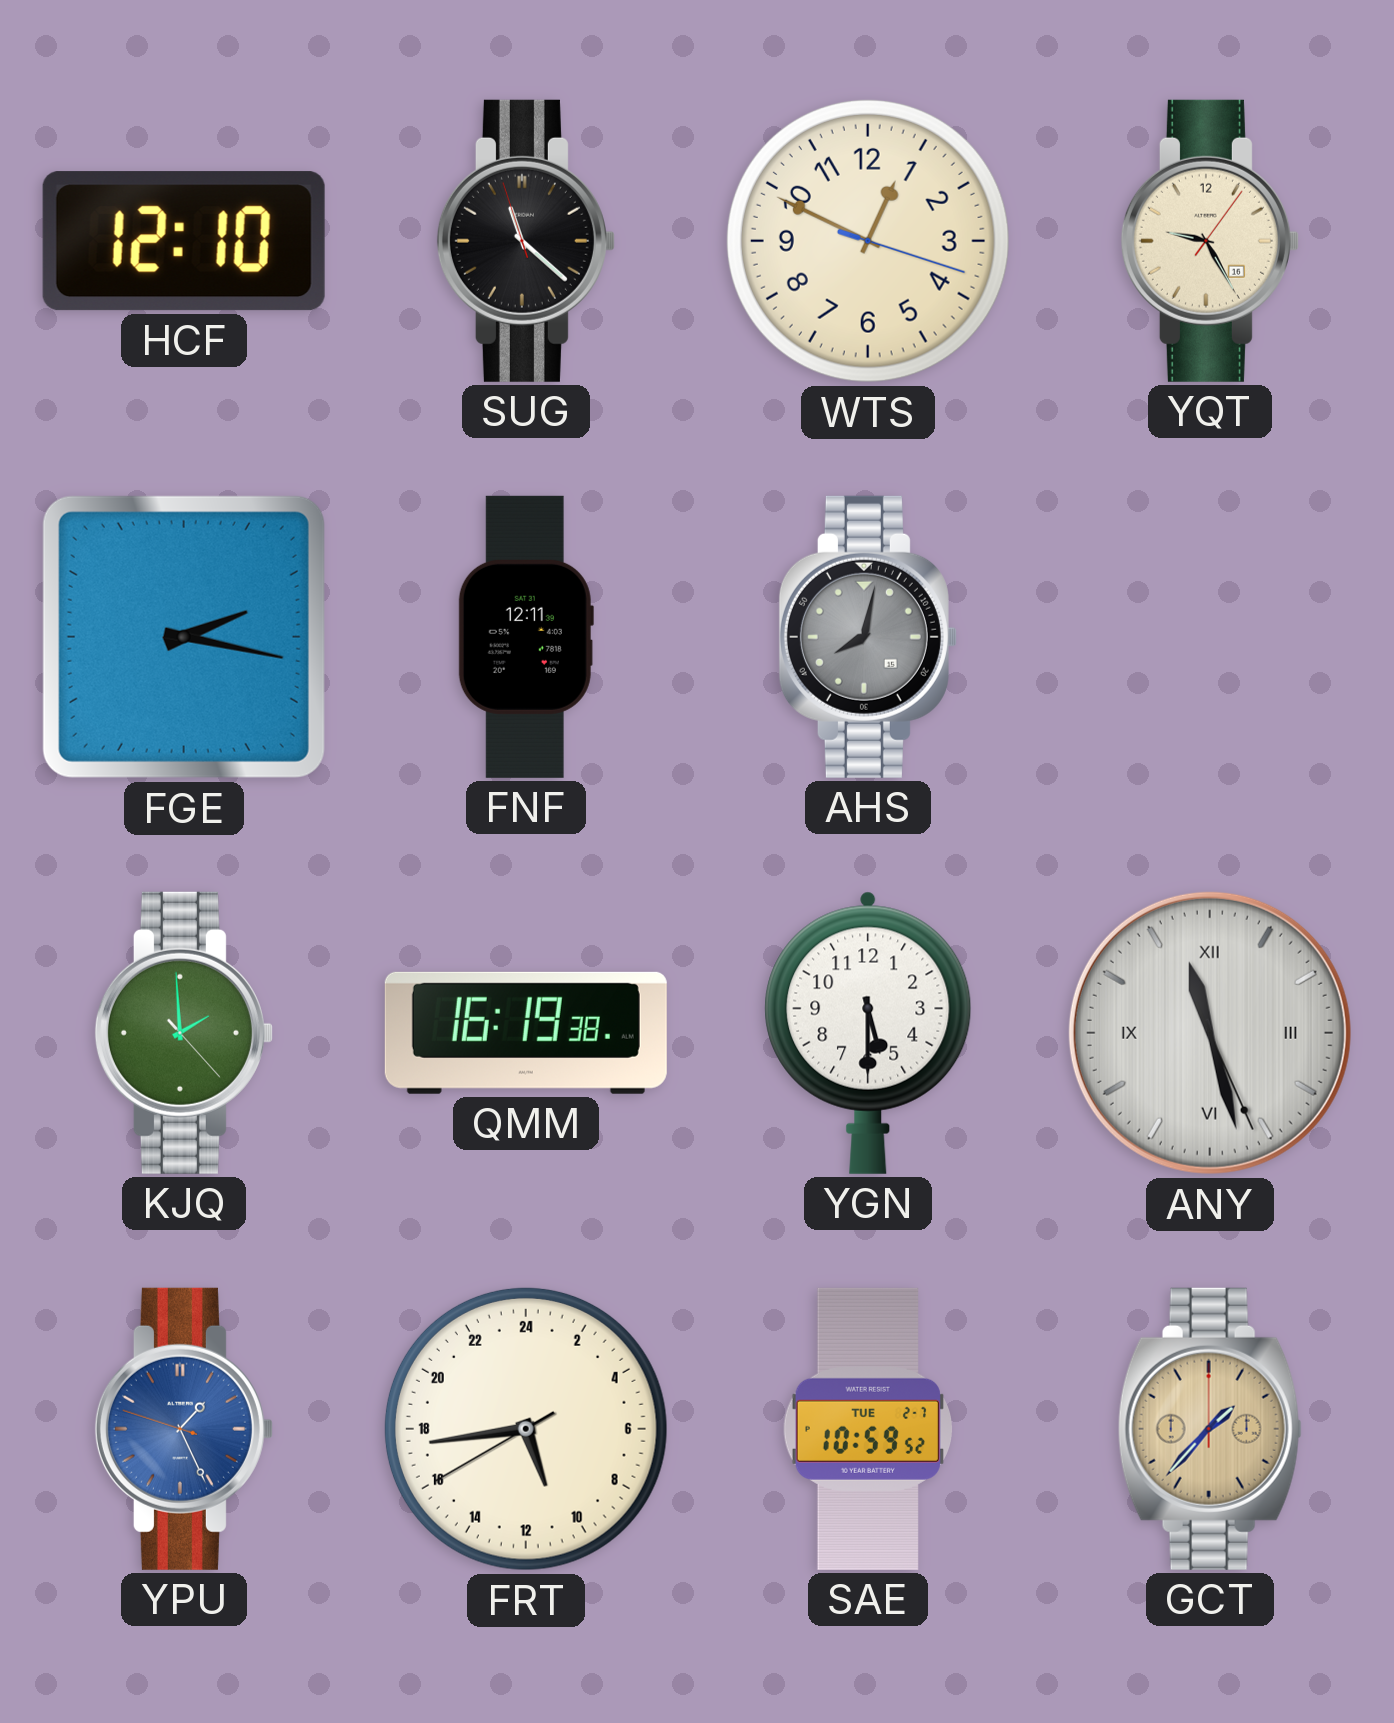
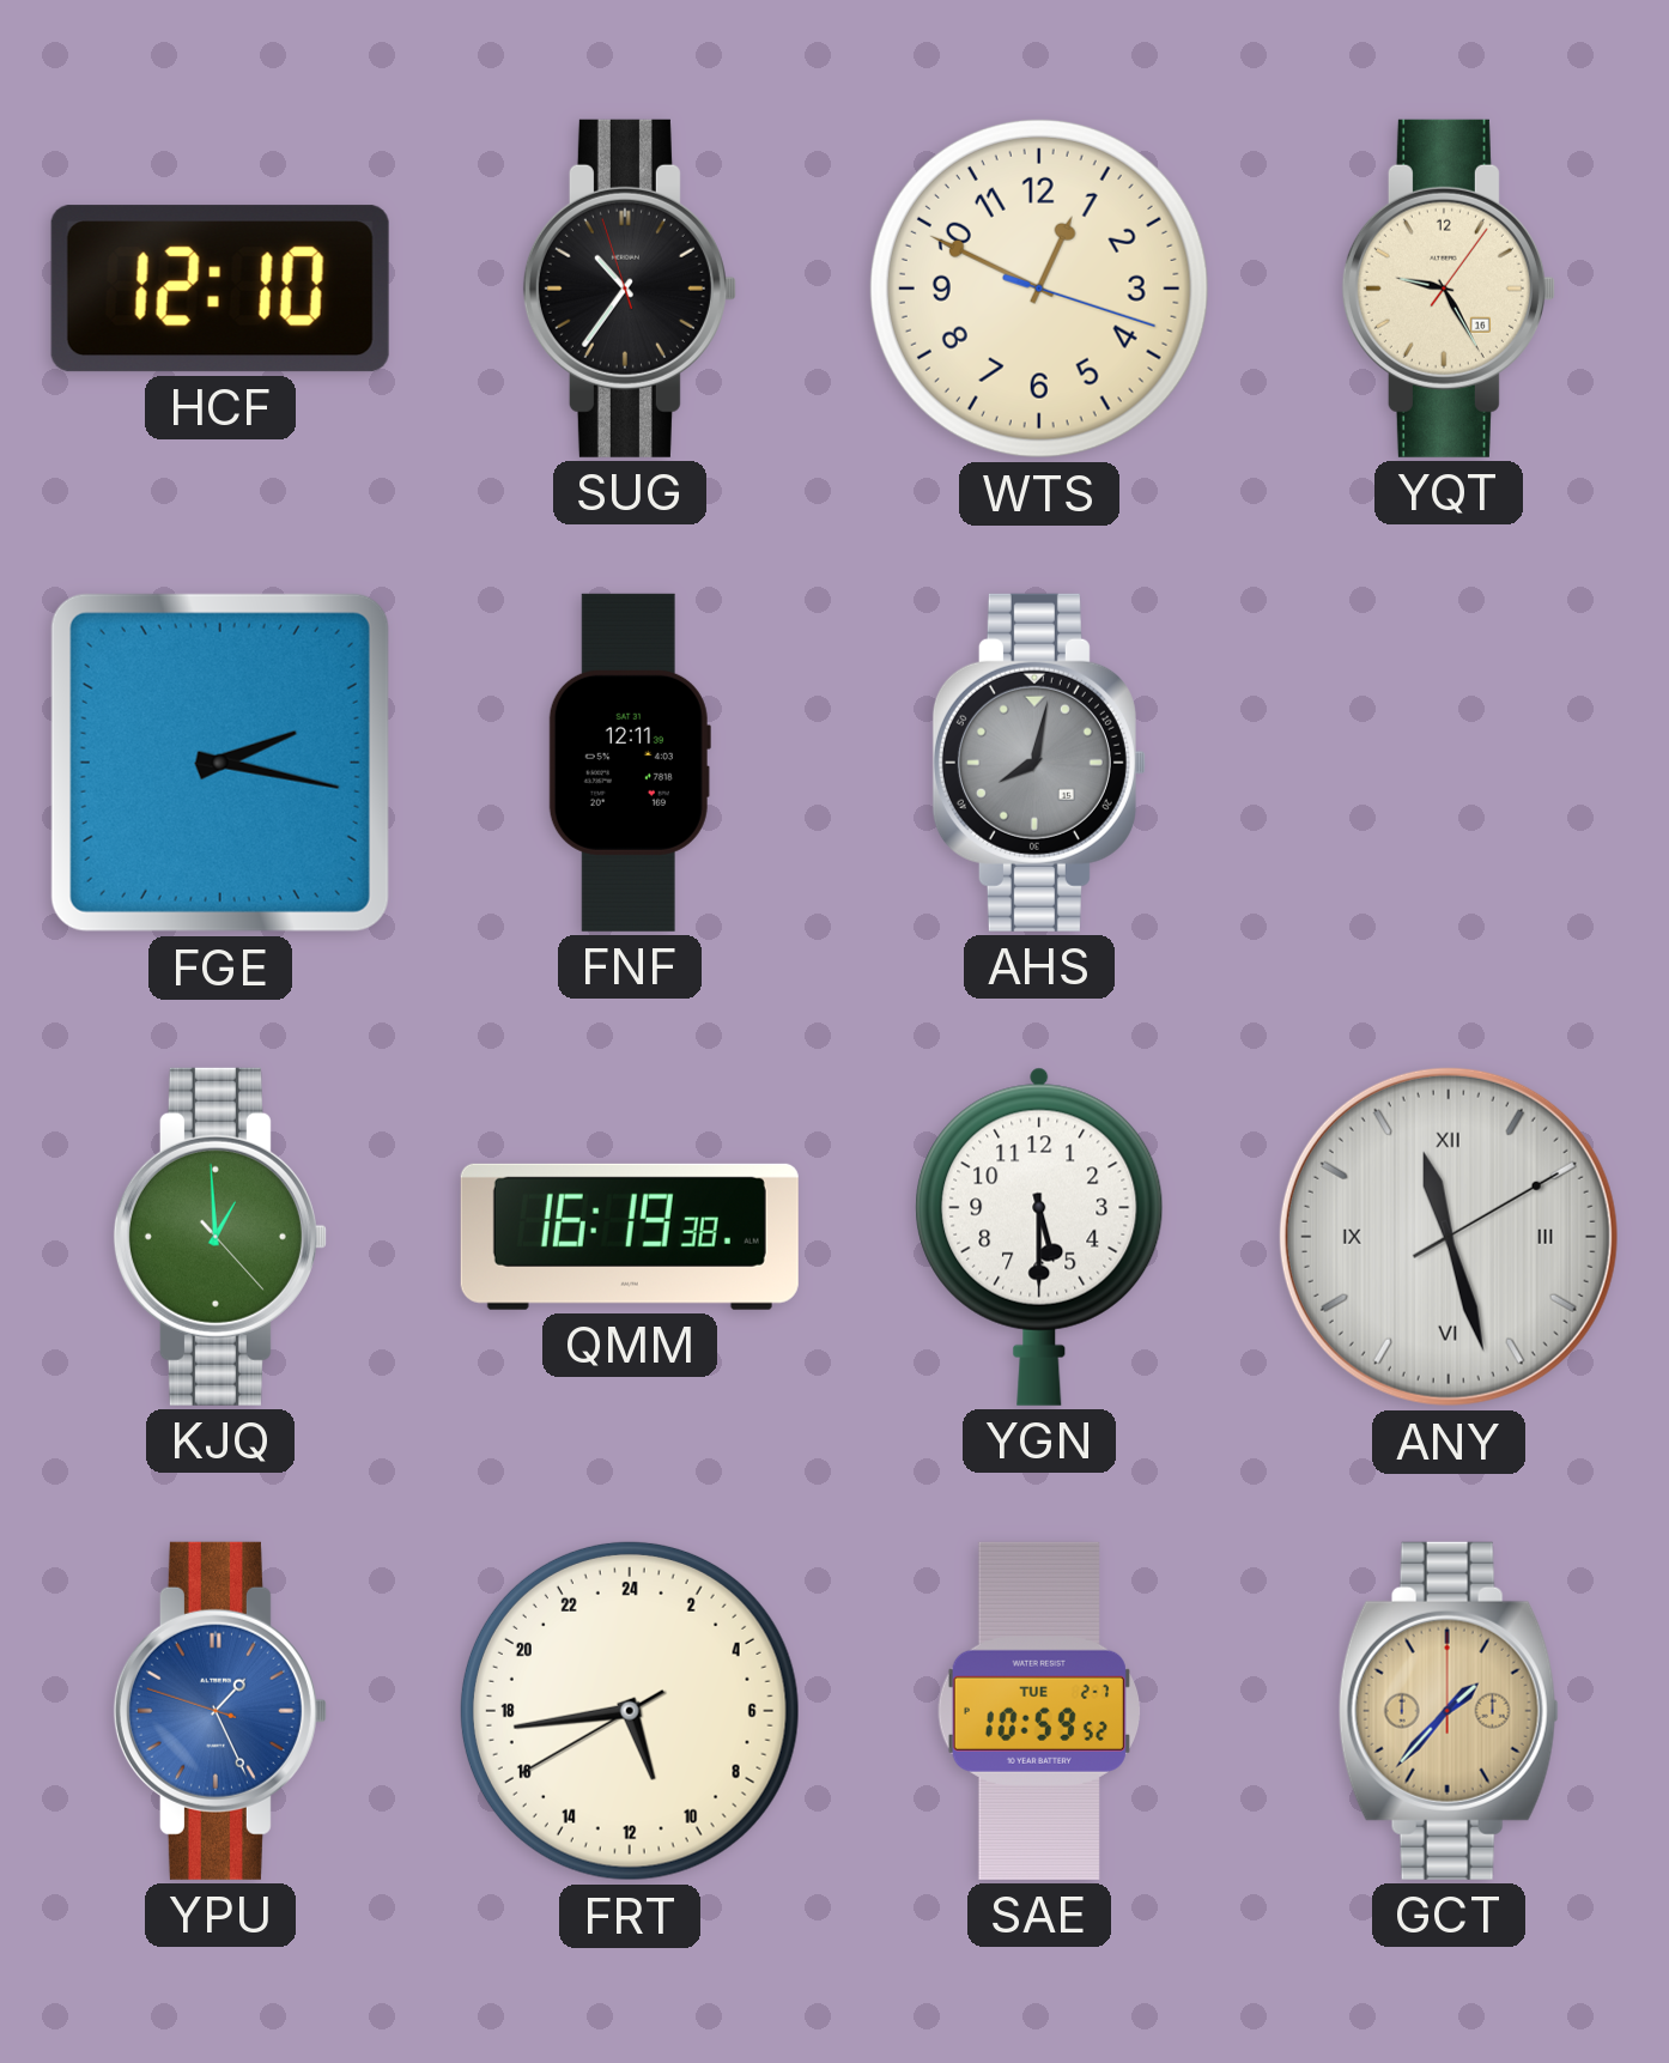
SUG: 11:21 -> 10:35 (630, 289)
KJQ: 1:59 -> 12:59 (220, 1237)
ANY: 11:27:26 -> 11:27:10 (1449, 1237)
